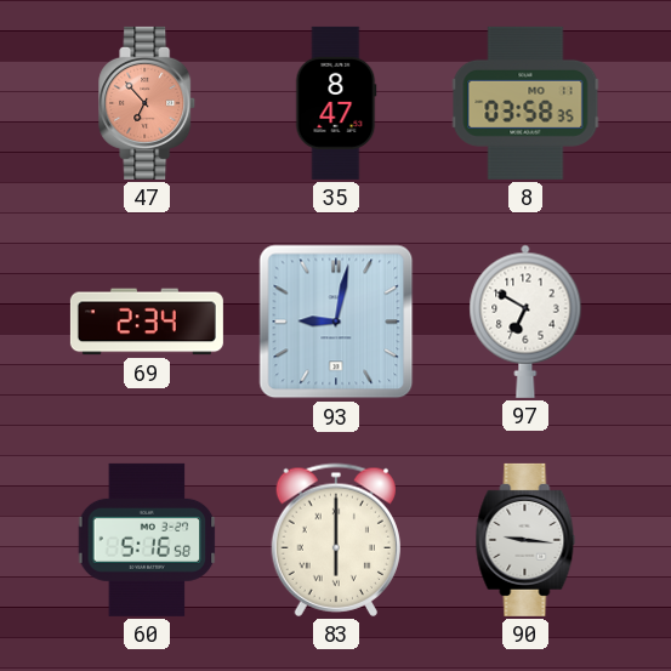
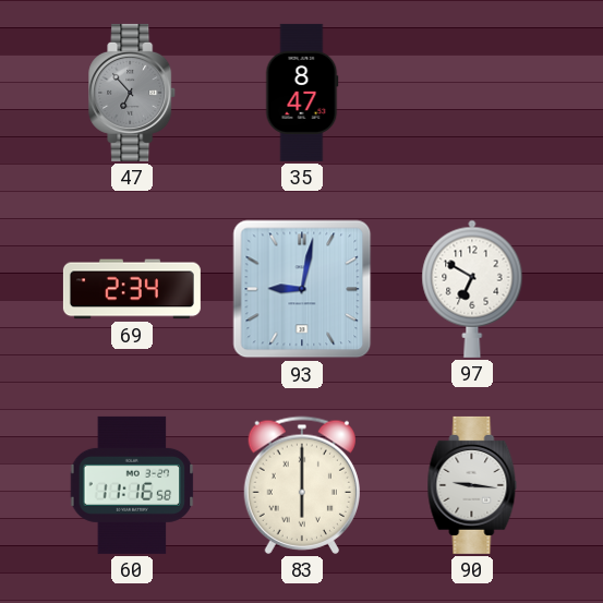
47 dial: salmon -> grey (133, 93)
8: 03:58 -> none (525, 103)
60: 5:16 -> 11:16 (132, 485)
